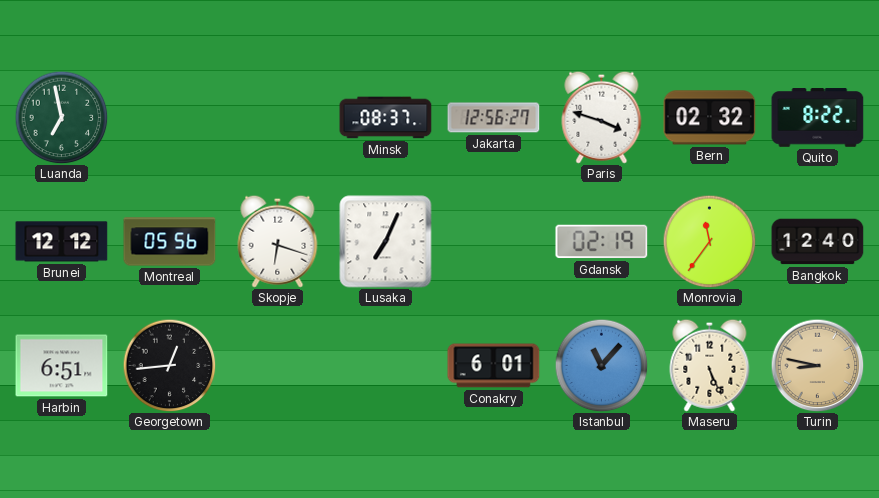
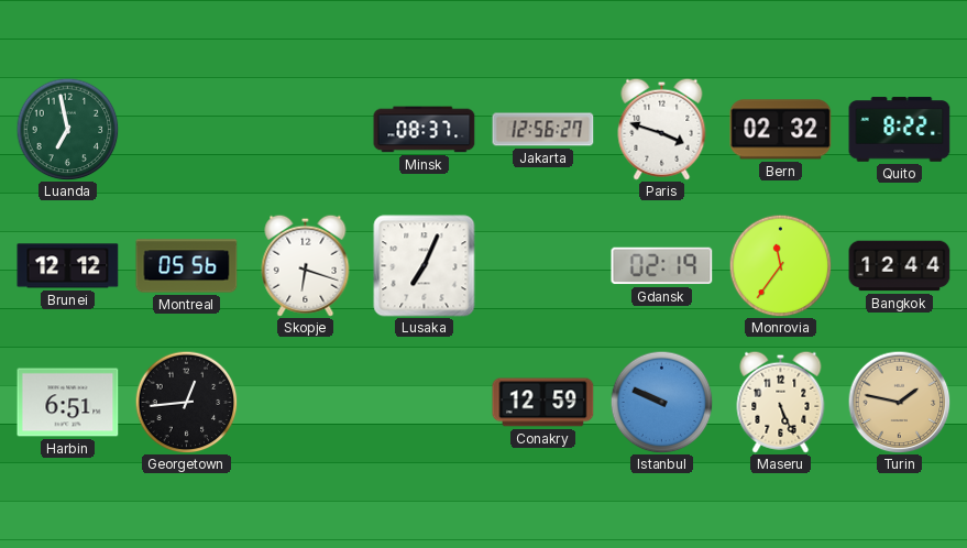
Bangkok: 12:40 -> 12:44 (900, 266)
Conakry: 6:01 -> 12:59 (543, 403)
Istanbul: 11:07 -> 9:49 (661, 402)
Turin: 8:47 -> 1:47 (899, 402)
